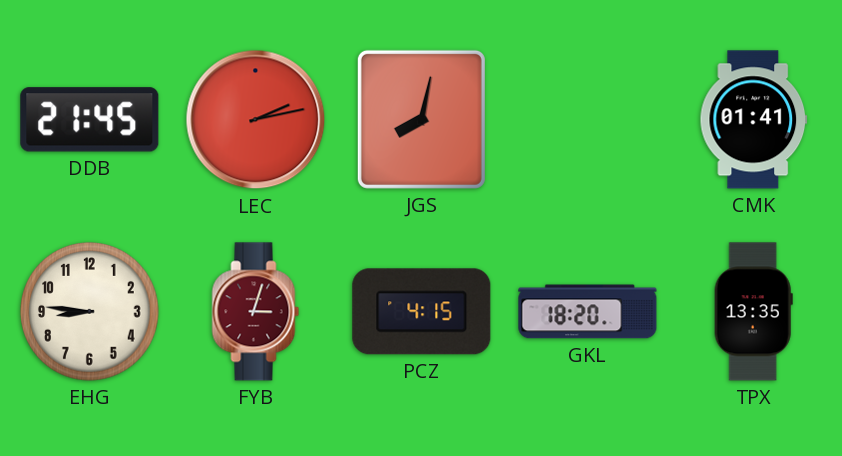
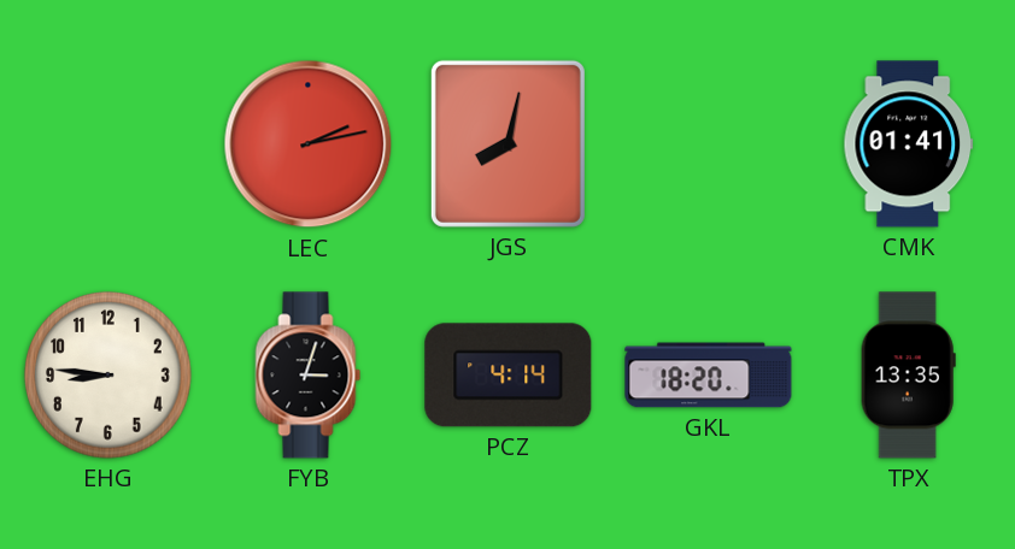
DDB: 21:45 -> none (90, 120)
FYB dial: burgundy -> black (309, 376)
PCZ: 4:15 -> 4:14 (509, 376)
